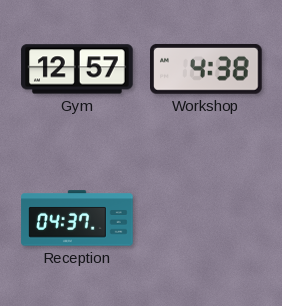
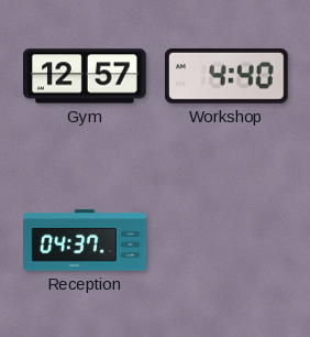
Workshop: 4:38 -> 4:40 (228, 76)
